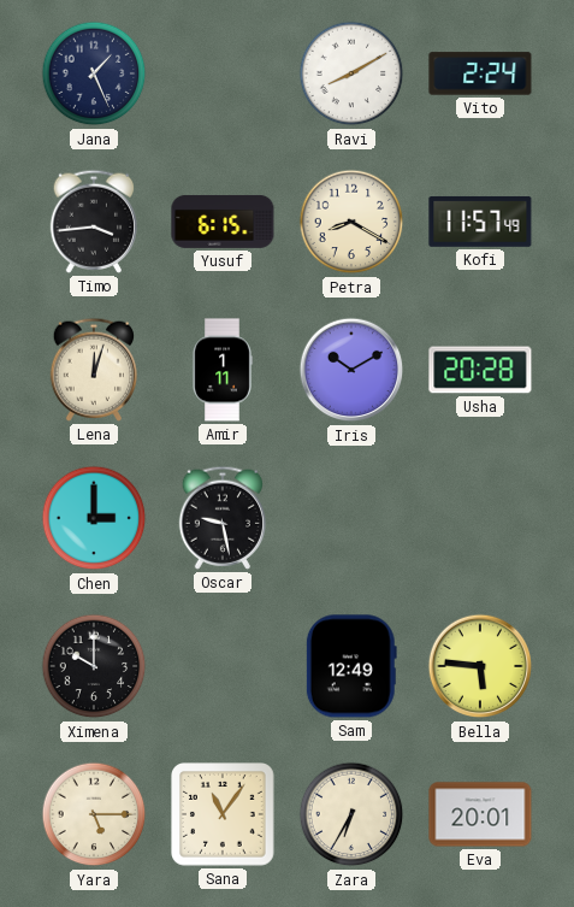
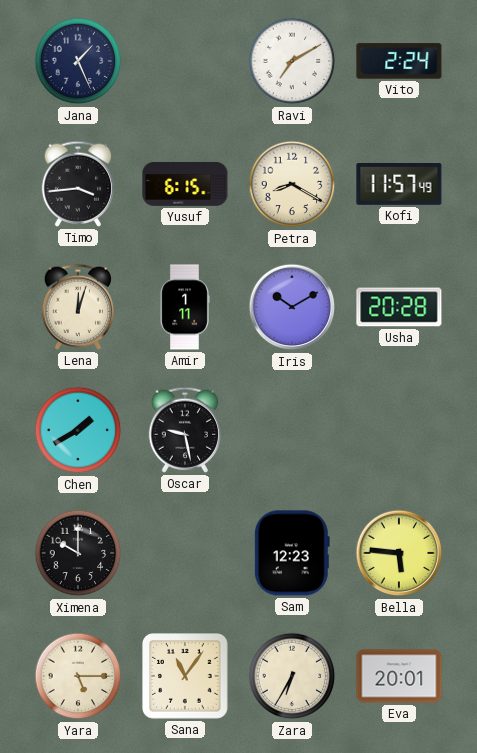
Ravi: 8:10 -> 7:10 (292, 61)
Chen: 3:00 -> 1:40 (78, 430)
Sam: 12:49 -> 12:23 (292, 553)
